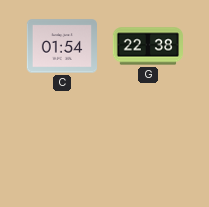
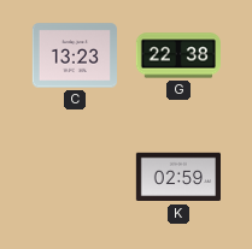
C: 01:54 -> 13:23 (74, 55)
K: none -> 02:59 (177, 177)
